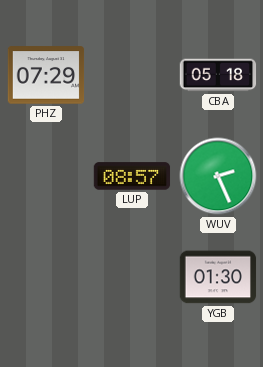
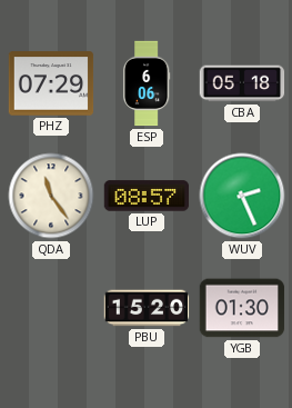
ESP: none -> 6:06 (147, 83)
QDA: none -> 11:24 (51, 196)
PBU: none -> 15:20 (147, 308)
